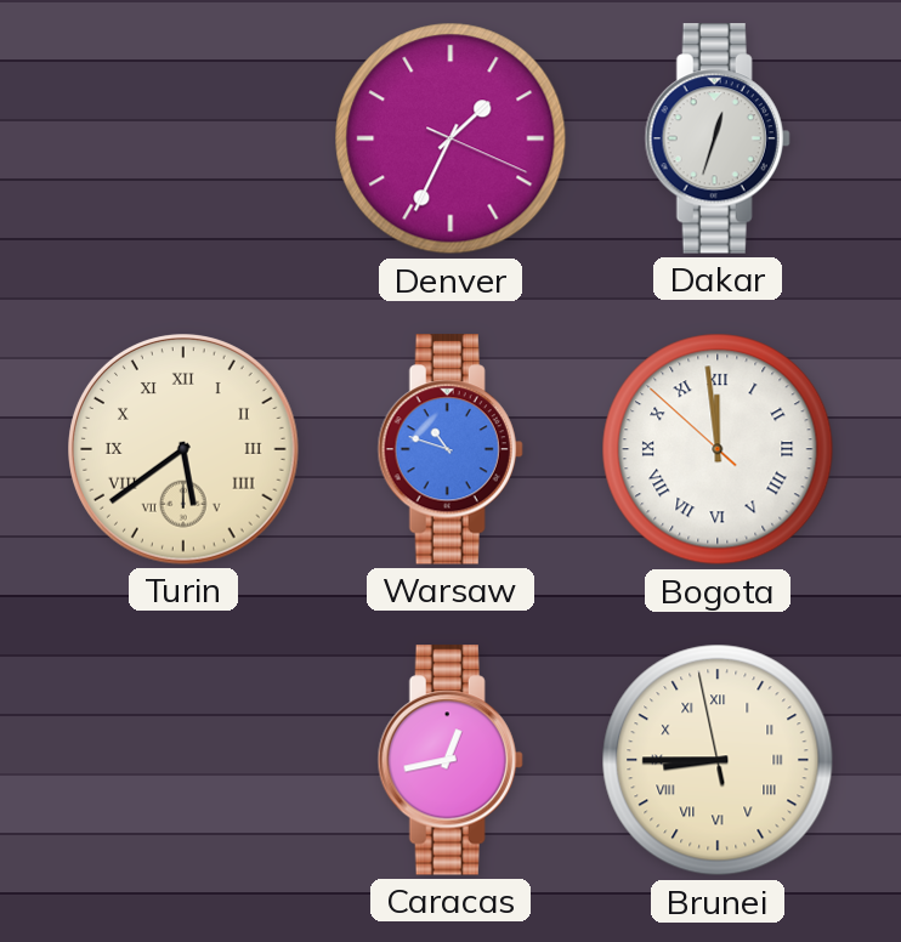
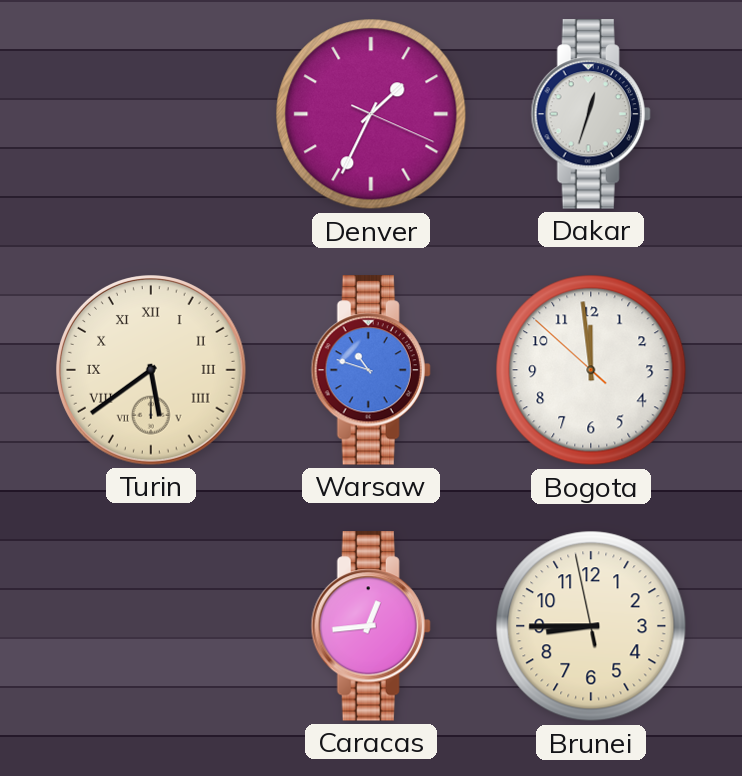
Bogota numerals: Roman -> Arabic (591, 370)
Caracas: 12:43 -> 12:44 (371, 626)
Brunei numerals: Roman -> Arabic (591, 626)
